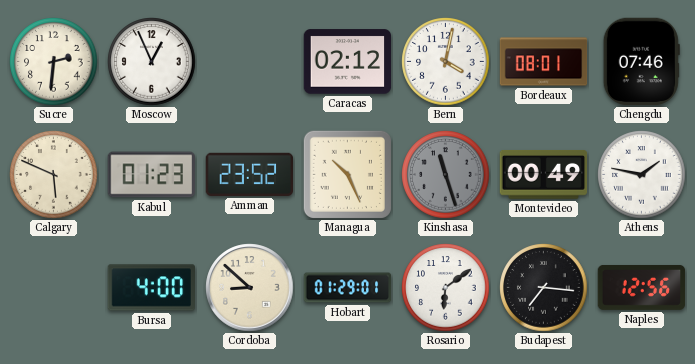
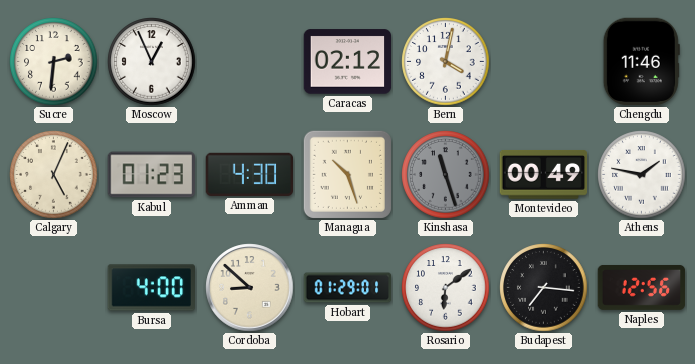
Bordeaux: 08:01 -> none (544, 62)
Chengdu: 07:46 -> 11:46 (641, 62)
Calgary: 5:49 -> 5:04 (54, 175)
Amman: 23:52 -> 4:30 (250, 174)
Managua: 10:26 -> 10:27 (347, 174)
